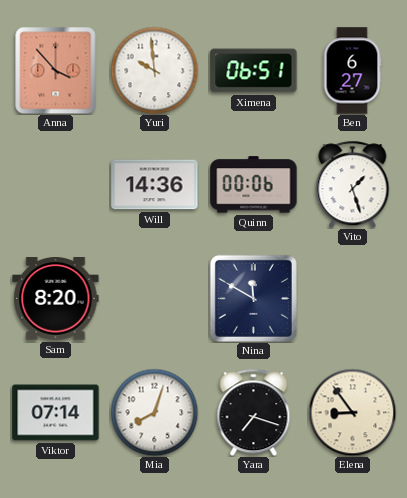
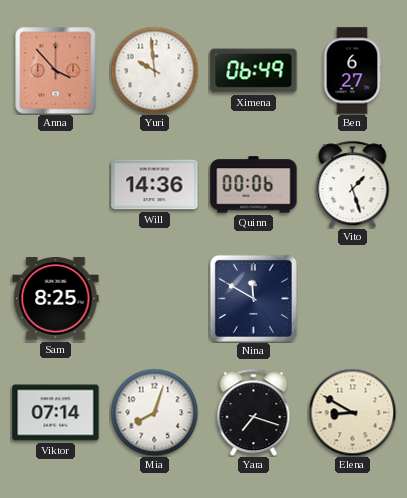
Ximena: 06:51 -> 06:49 (254, 71)
Sam: 8:20 -> 8:25 (56, 299)
Elena: 8:54 -> 8:50 (352, 412)
